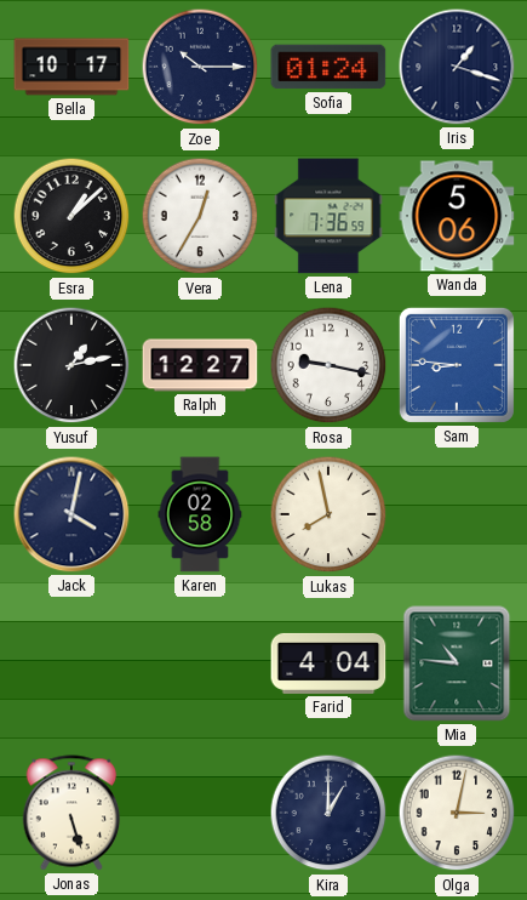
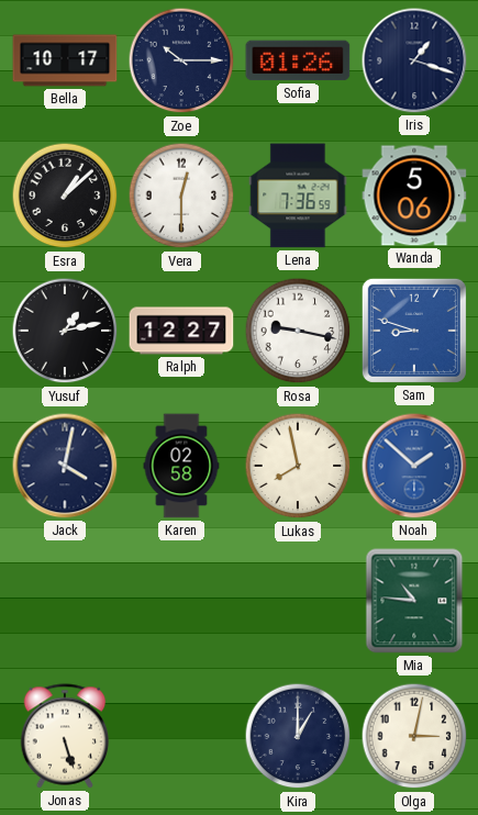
Sofia: 01:24 -> 01:26 (298, 60)
Vera: 12:35 -> 12:30 (181, 196)
Sam: 8:46 -> 8:48 (414, 331)
Noah: none -> 1:52 (414, 466)
Farid: 4:04 -> none (328, 663)
